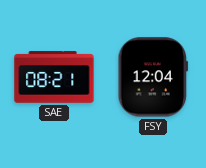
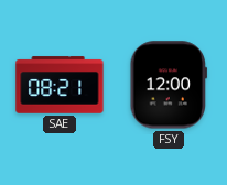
FSY: 12:04 -> 12:00 (169, 85)
